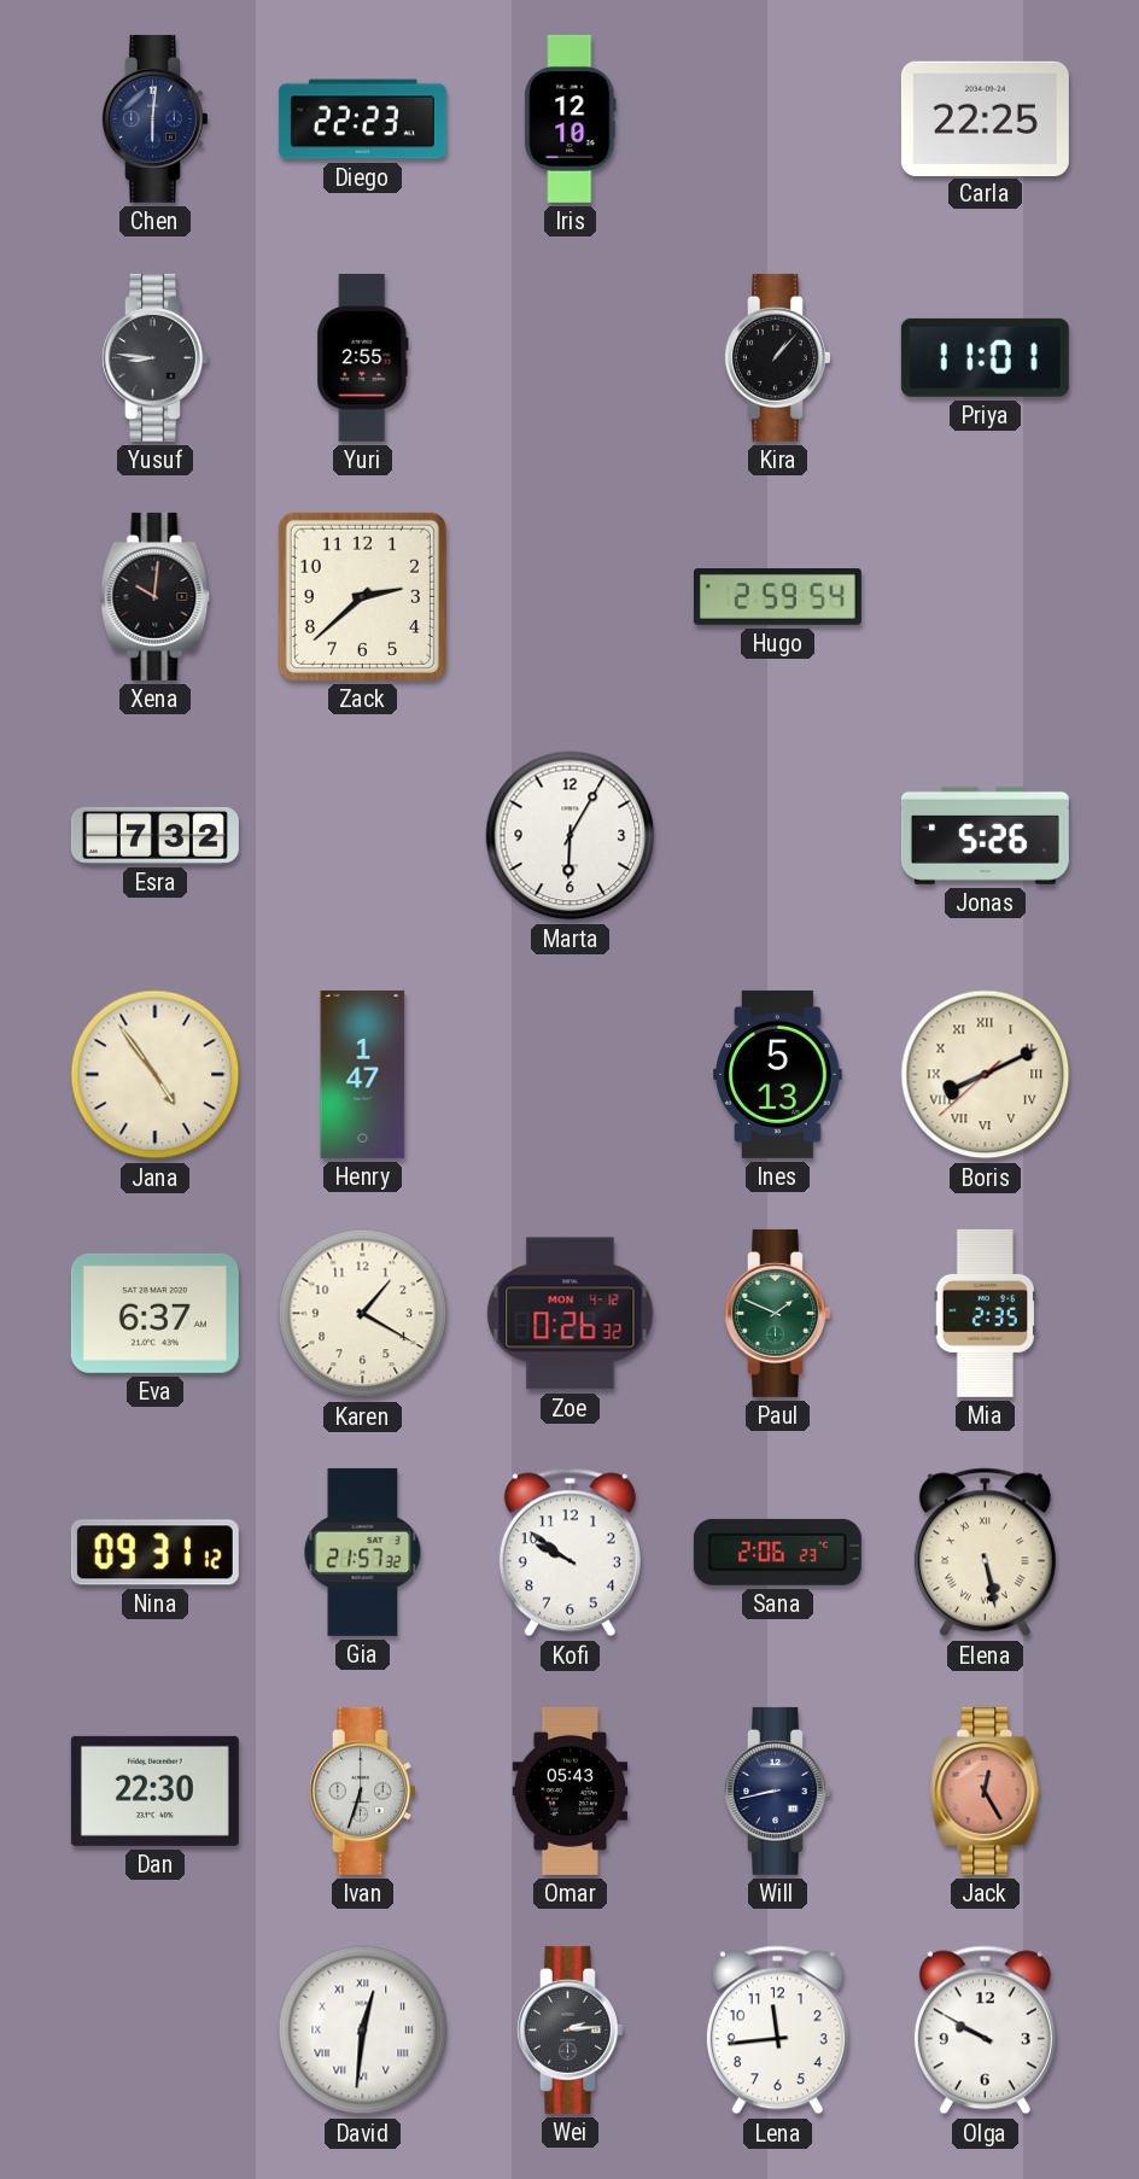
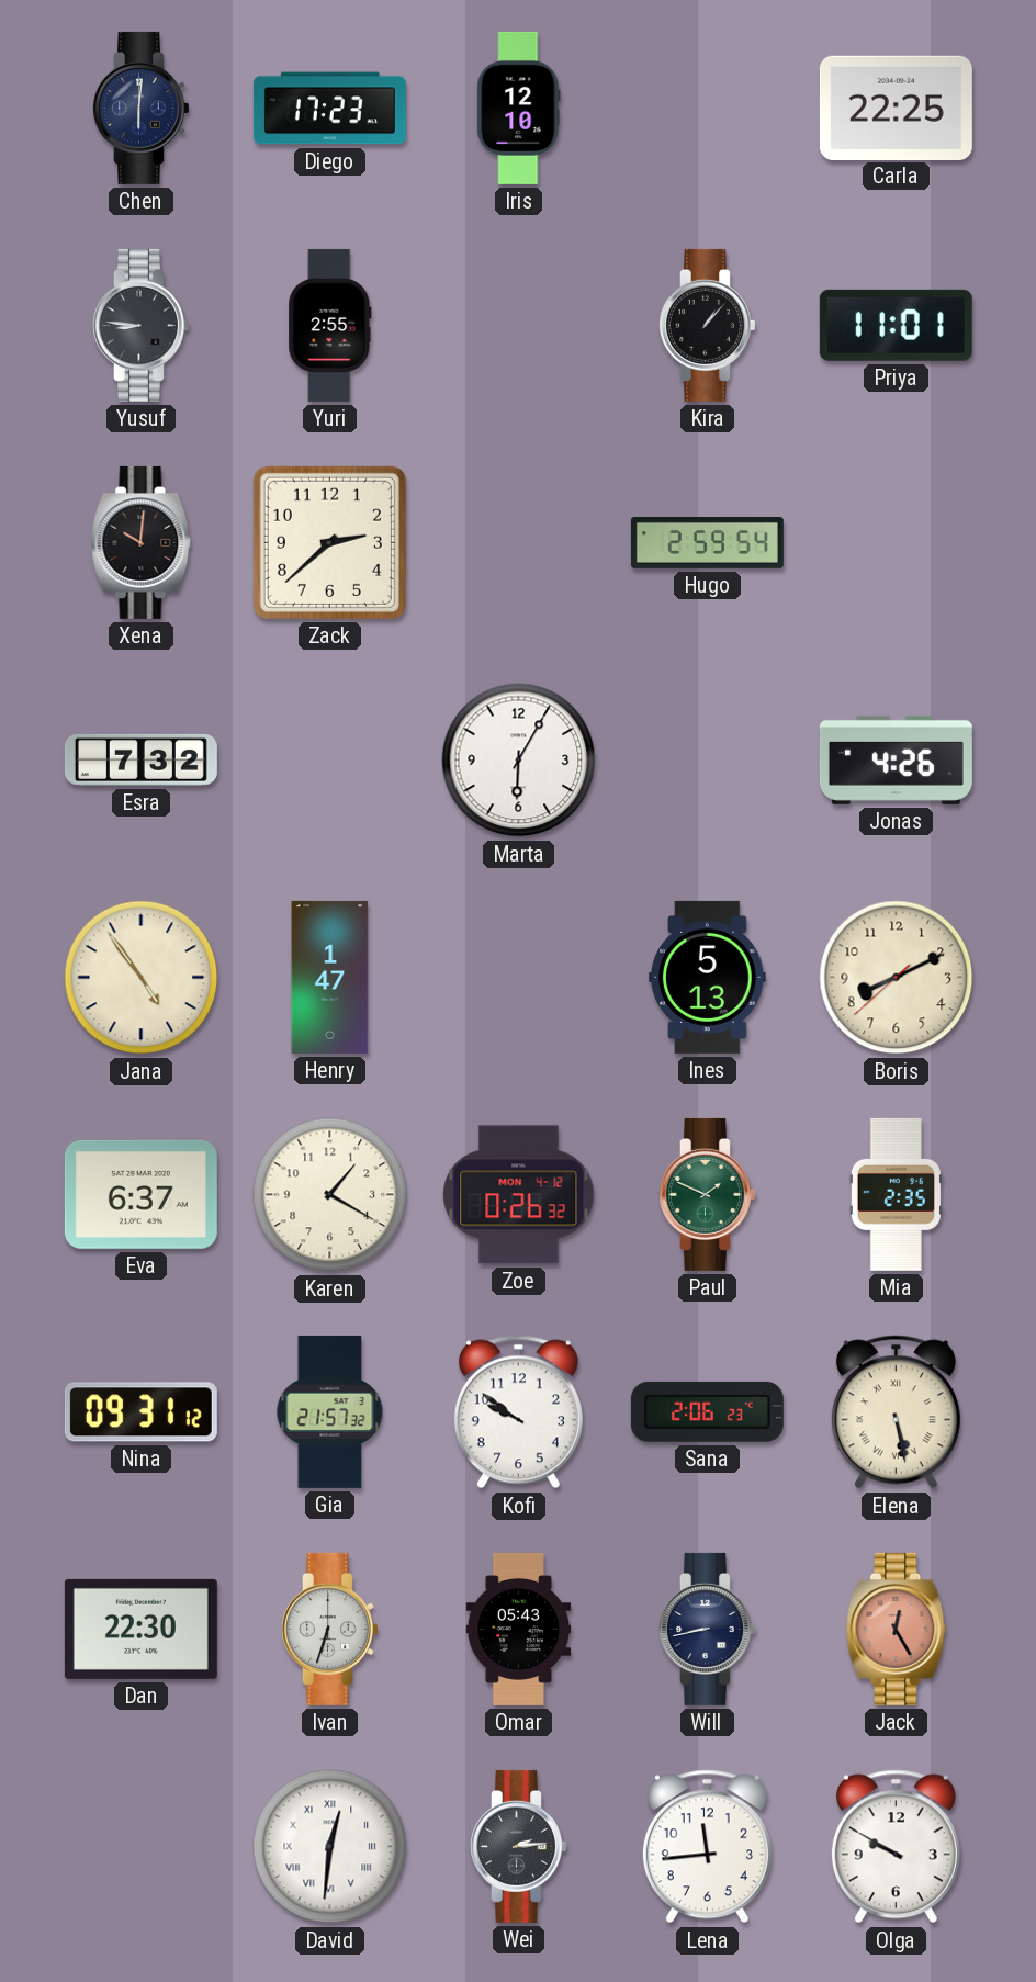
Diego: 22:23 -> 17:23 (329, 109)
Jonas: 5:26 -> 4:26 (896, 759)
Boris numerals: Roman -> Arabic (897, 978)
